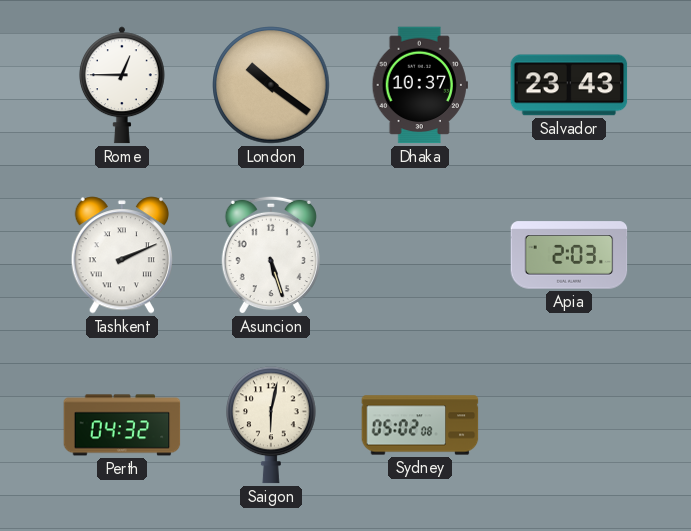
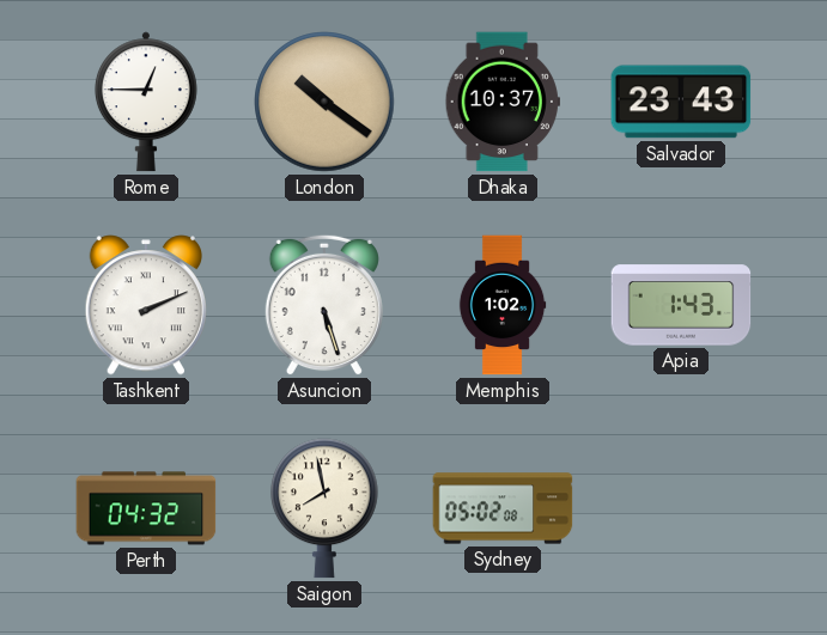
Memphis: none -> 1:02 (503, 305)
Apia: 2:03 -> 1:43 (681, 305)
Saigon: 6:02 -> 7:58 (326, 508)
